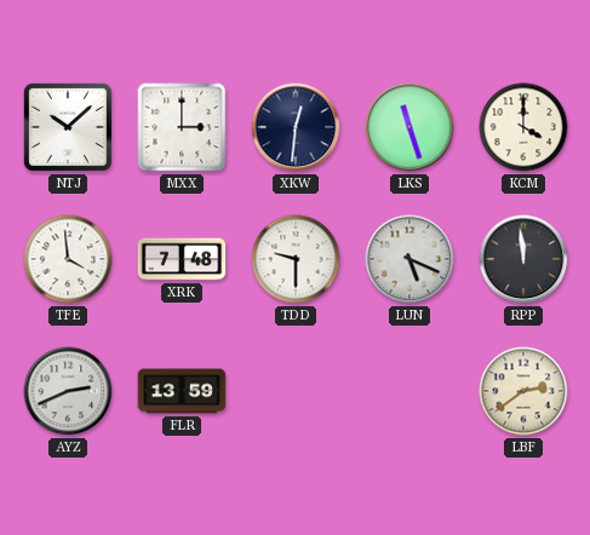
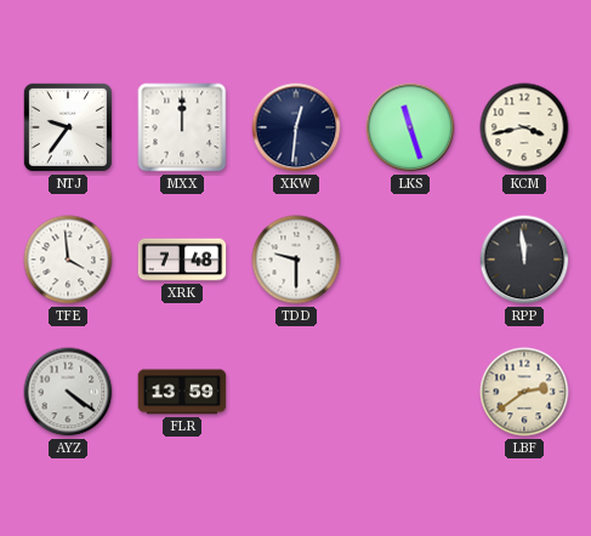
NTJ: 10:08 -> 9:36 (68, 127)
MXX: 3:00 -> 12:00 (182, 127)
KCM: 4:00 -> 3:43 (524, 127)
LUN: 5:19 -> none (409, 259)
AYZ: 2:41 -> 4:21 (68, 392)
